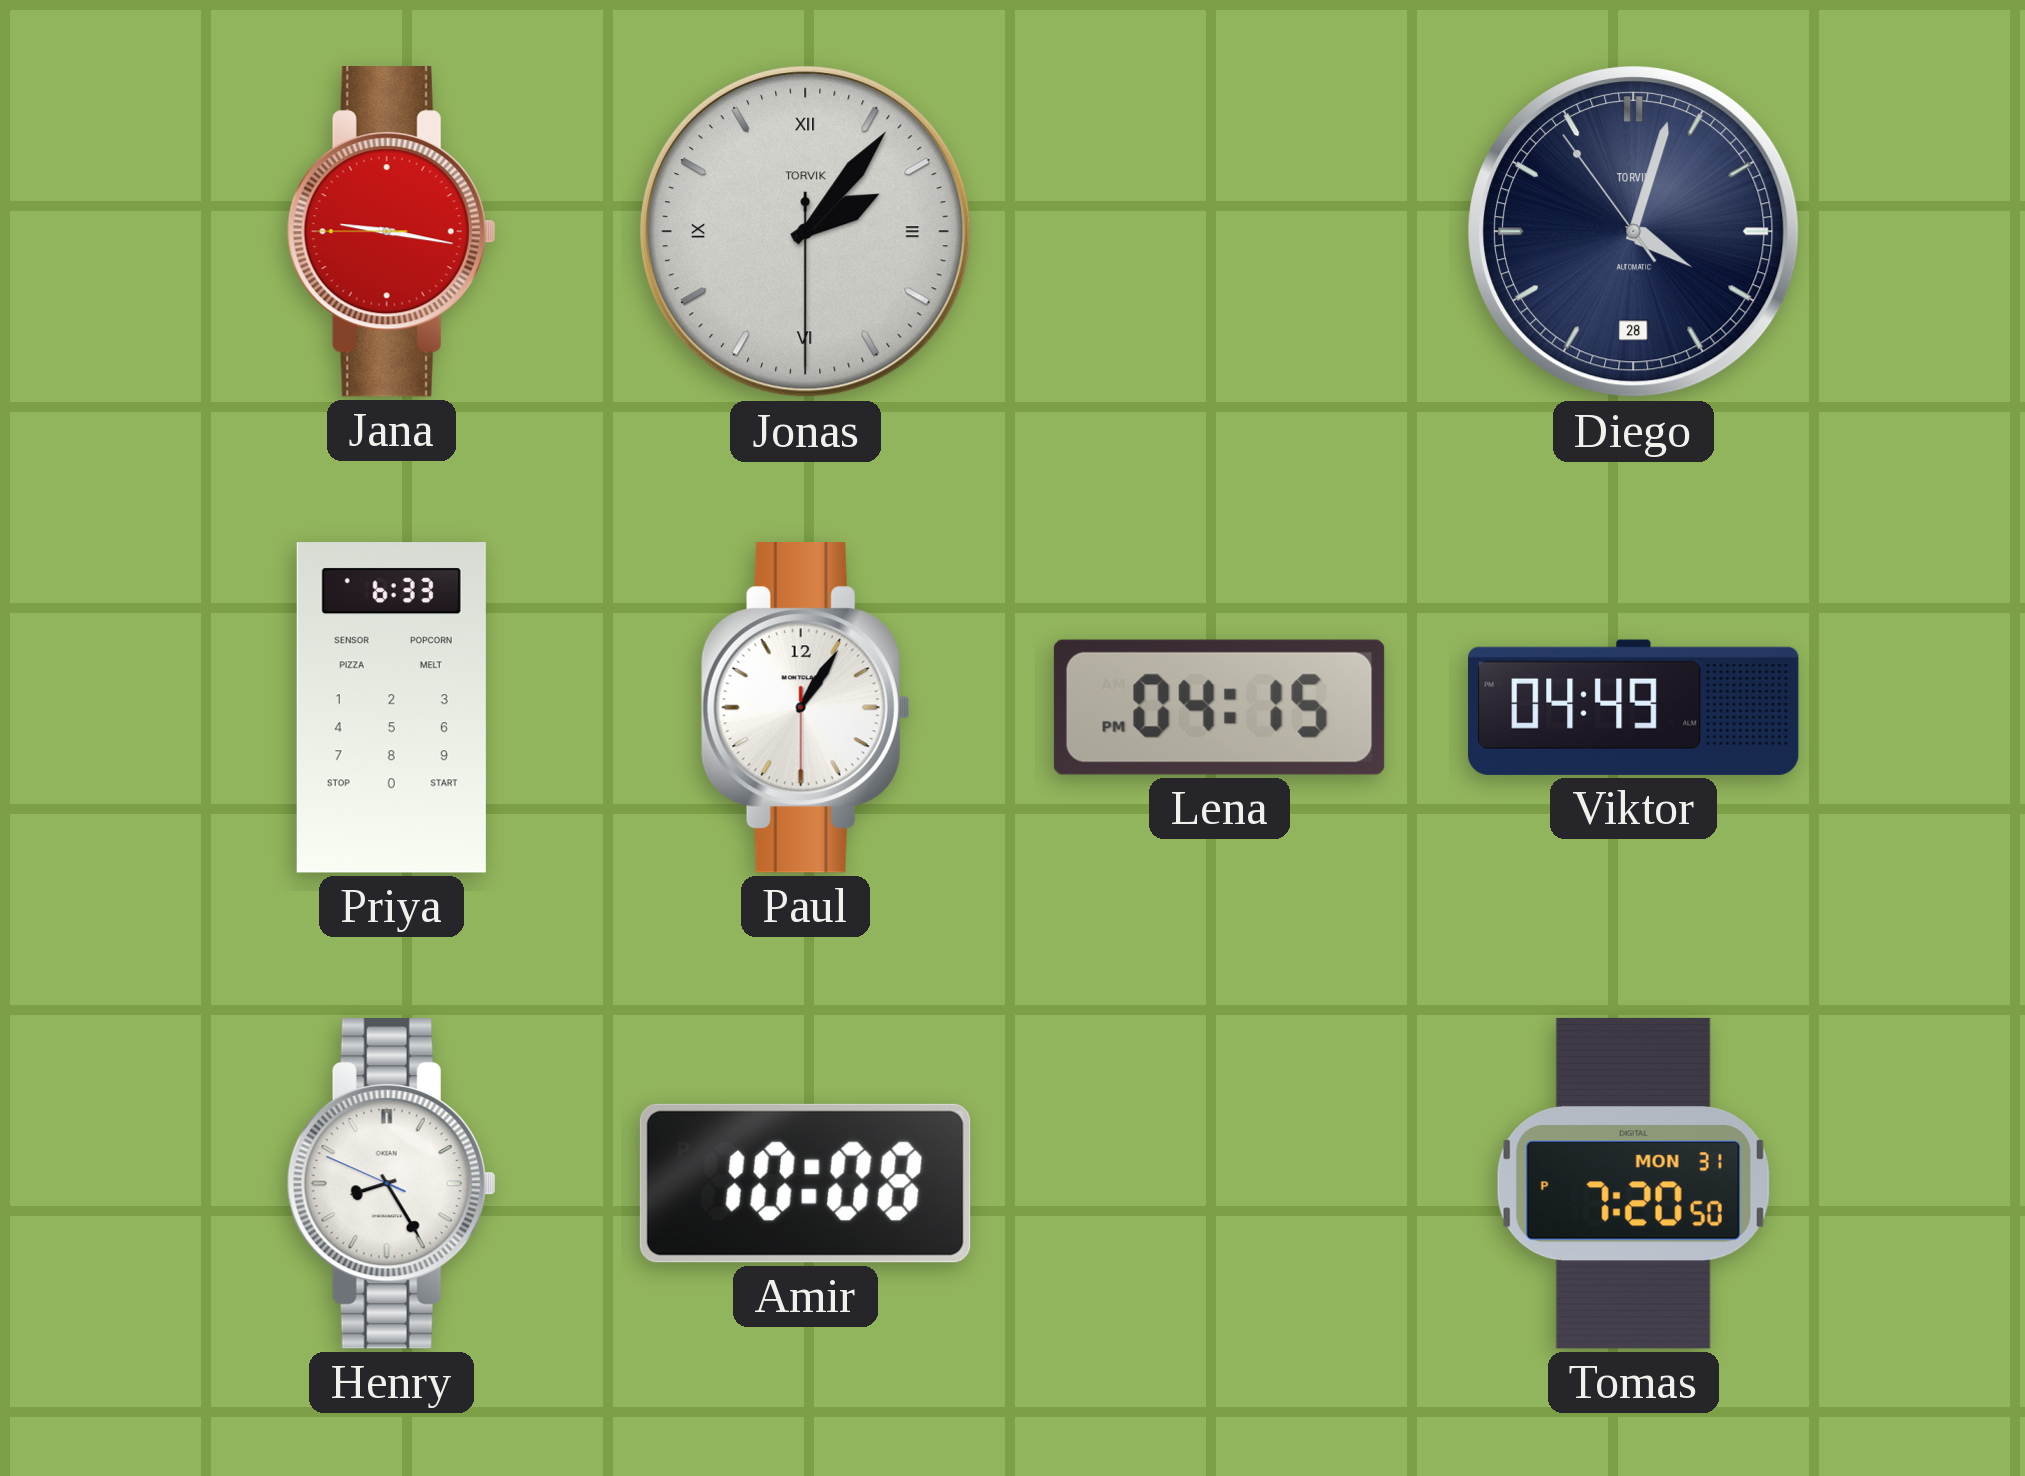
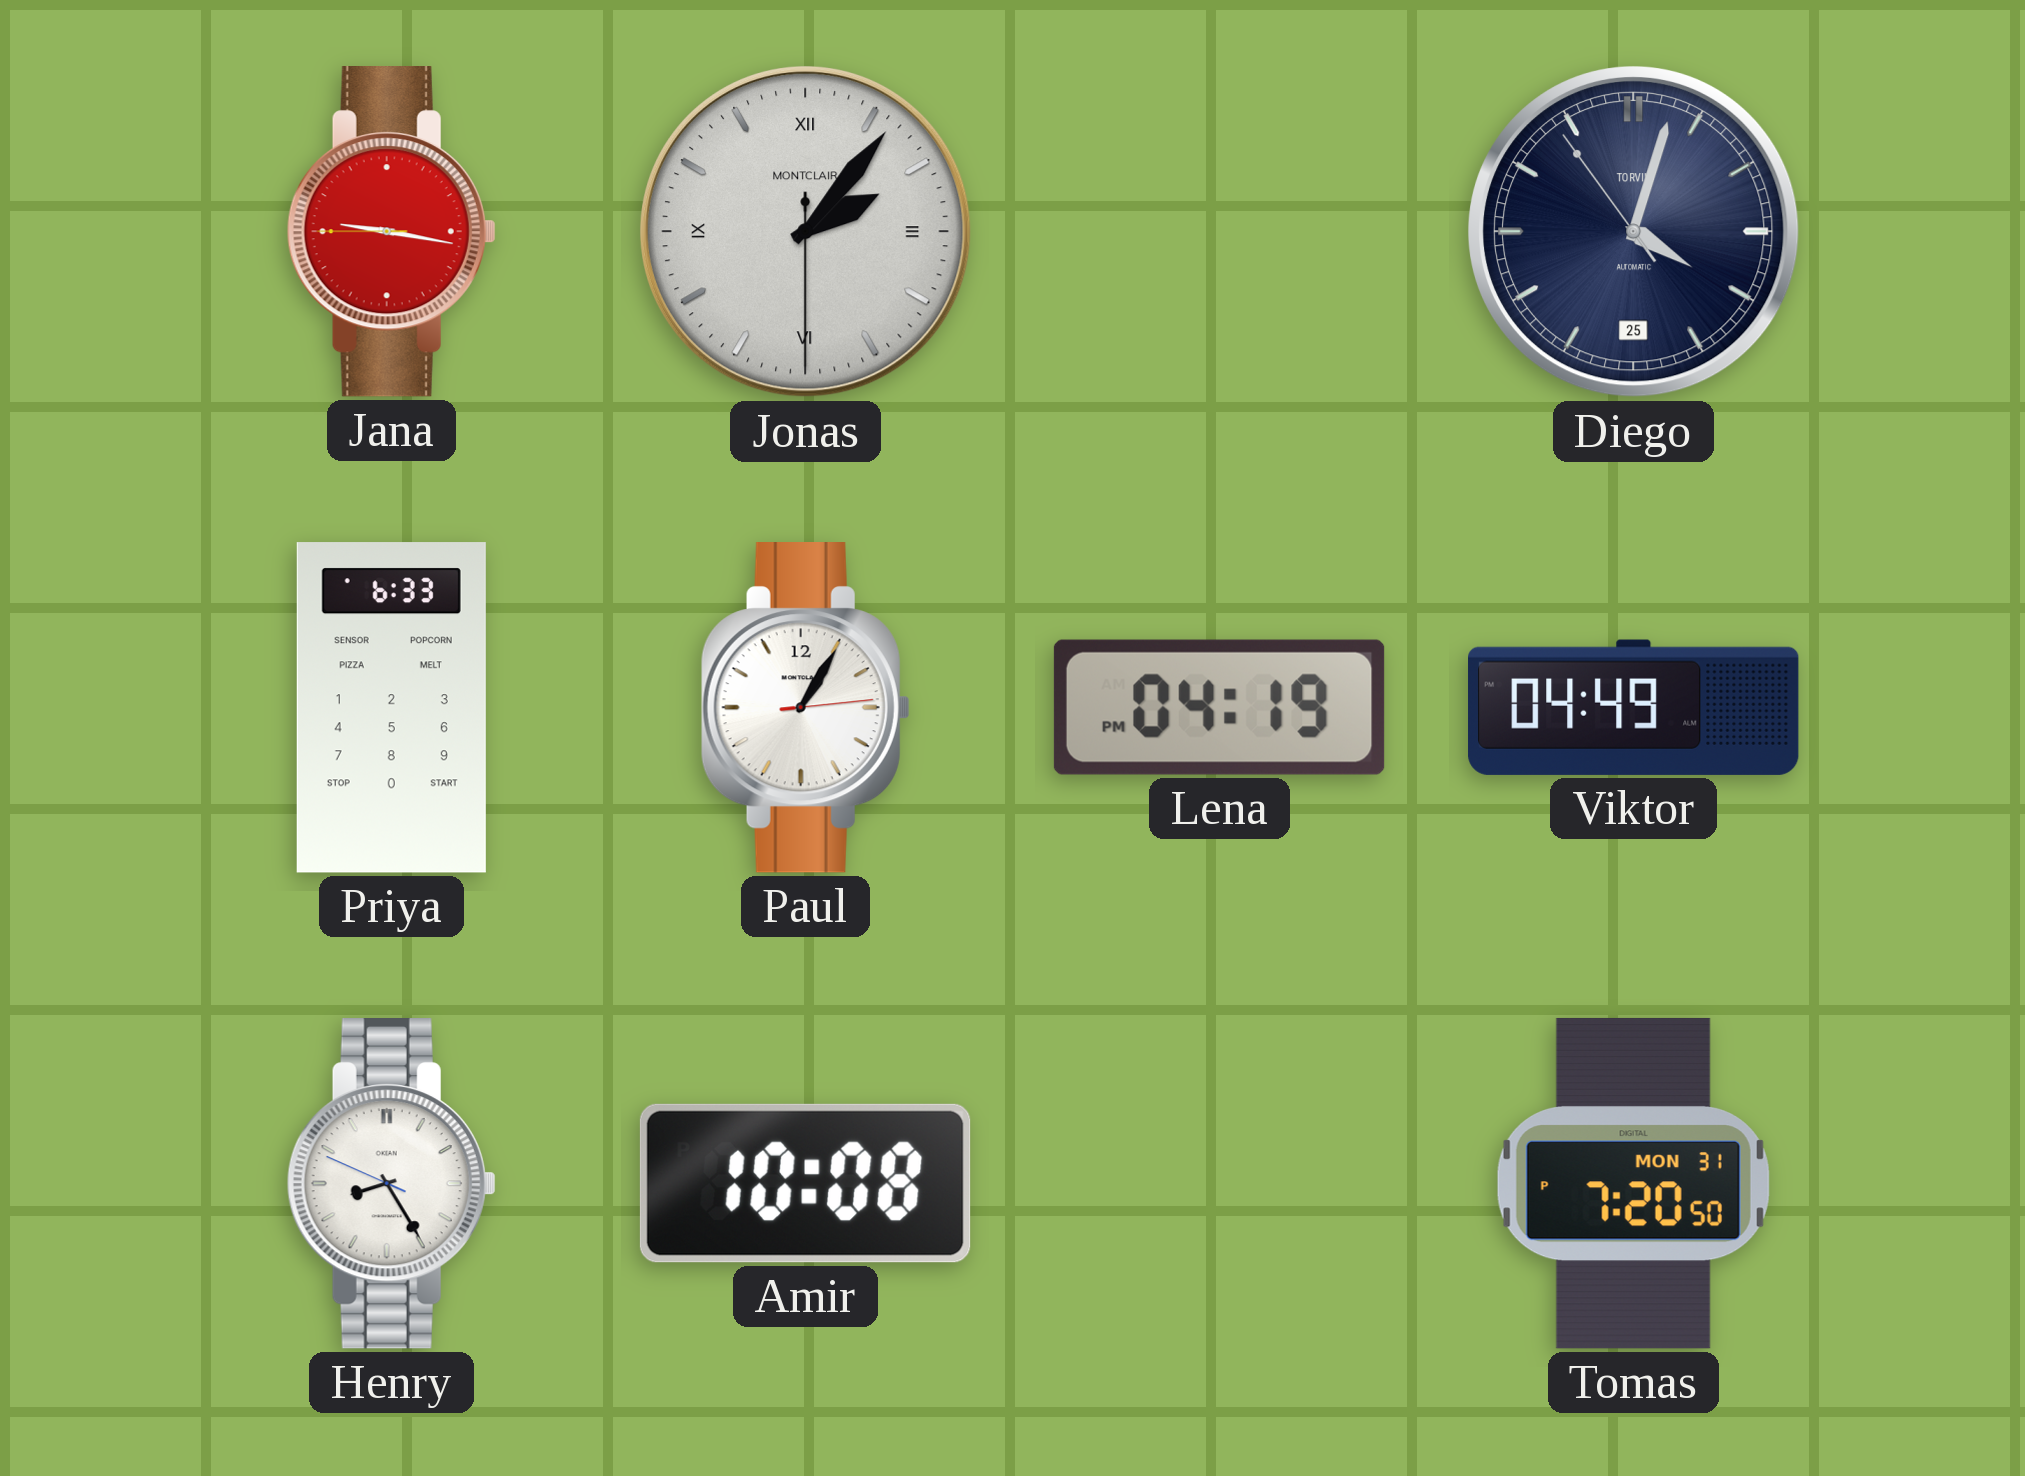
Jonas brand: TORVIK -> MONTCLAIR (806, 232)
Diego date: 28 -> 25 (1634, 232)
Paul: 1:05:30 -> 1:05:14 (805, 708)
Lena: 04:15 -> 04:19 (1219, 707)
